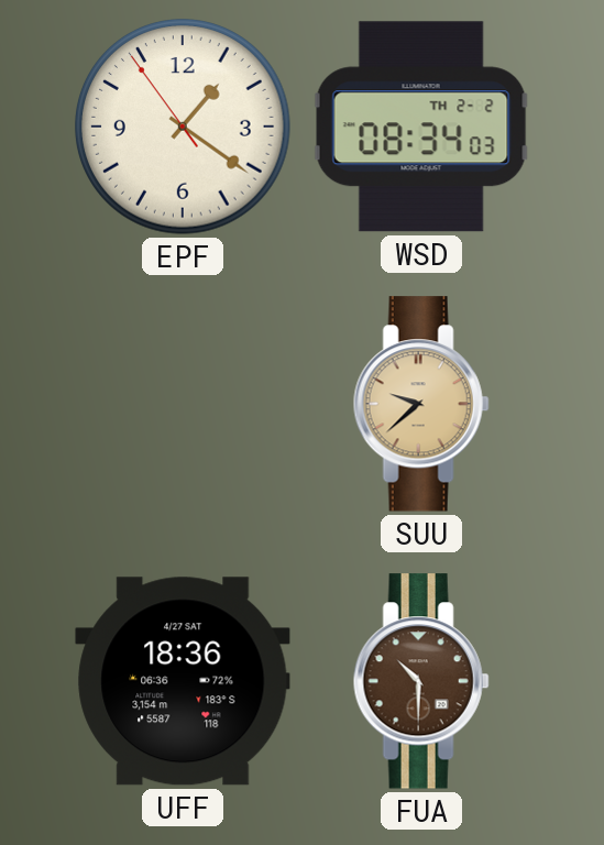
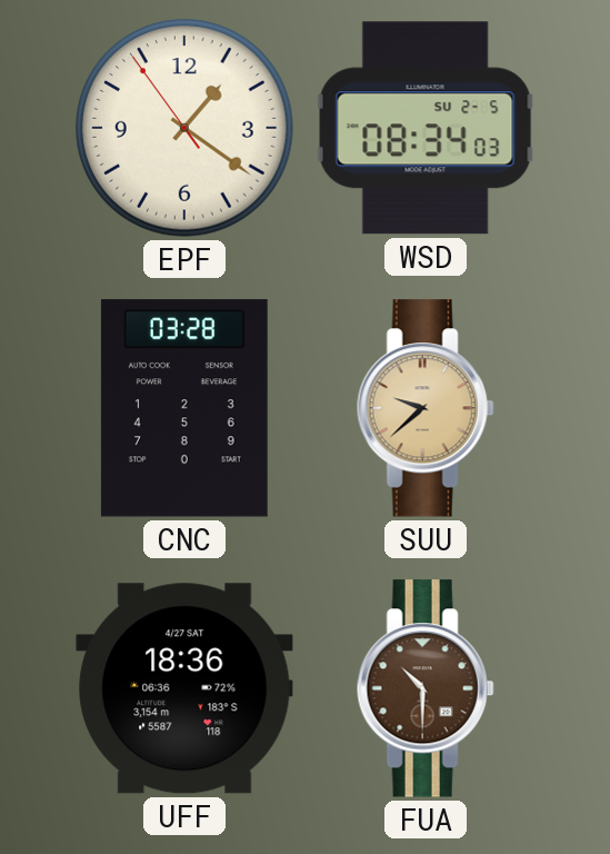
WSD date: TH 2-2 -> SU 2-5 (426, 128)
CNC: none -> 03:28 (184, 408)
